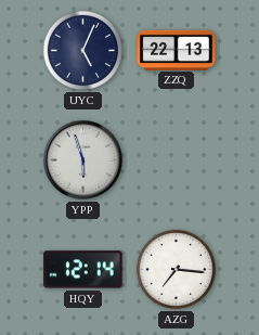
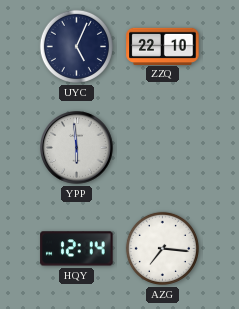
ZZQ: 22:13 -> 22:10 (163, 46)
YPP: 5:57 -> 5:59 (77, 148)
